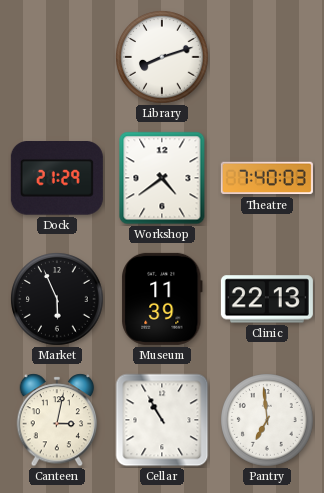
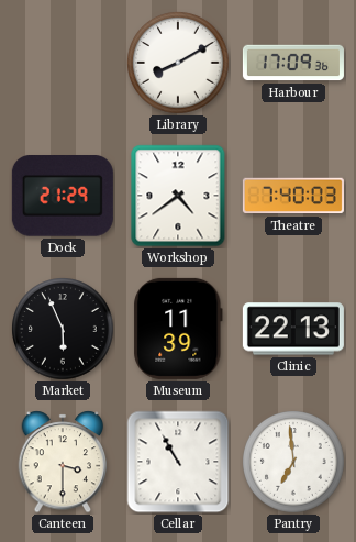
Library: 8:12 -> 8:10 (178, 63)
Harbour: none -> 17:09 (293, 63)
Canteen: 3:02 -> 3:30 (63, 462)
